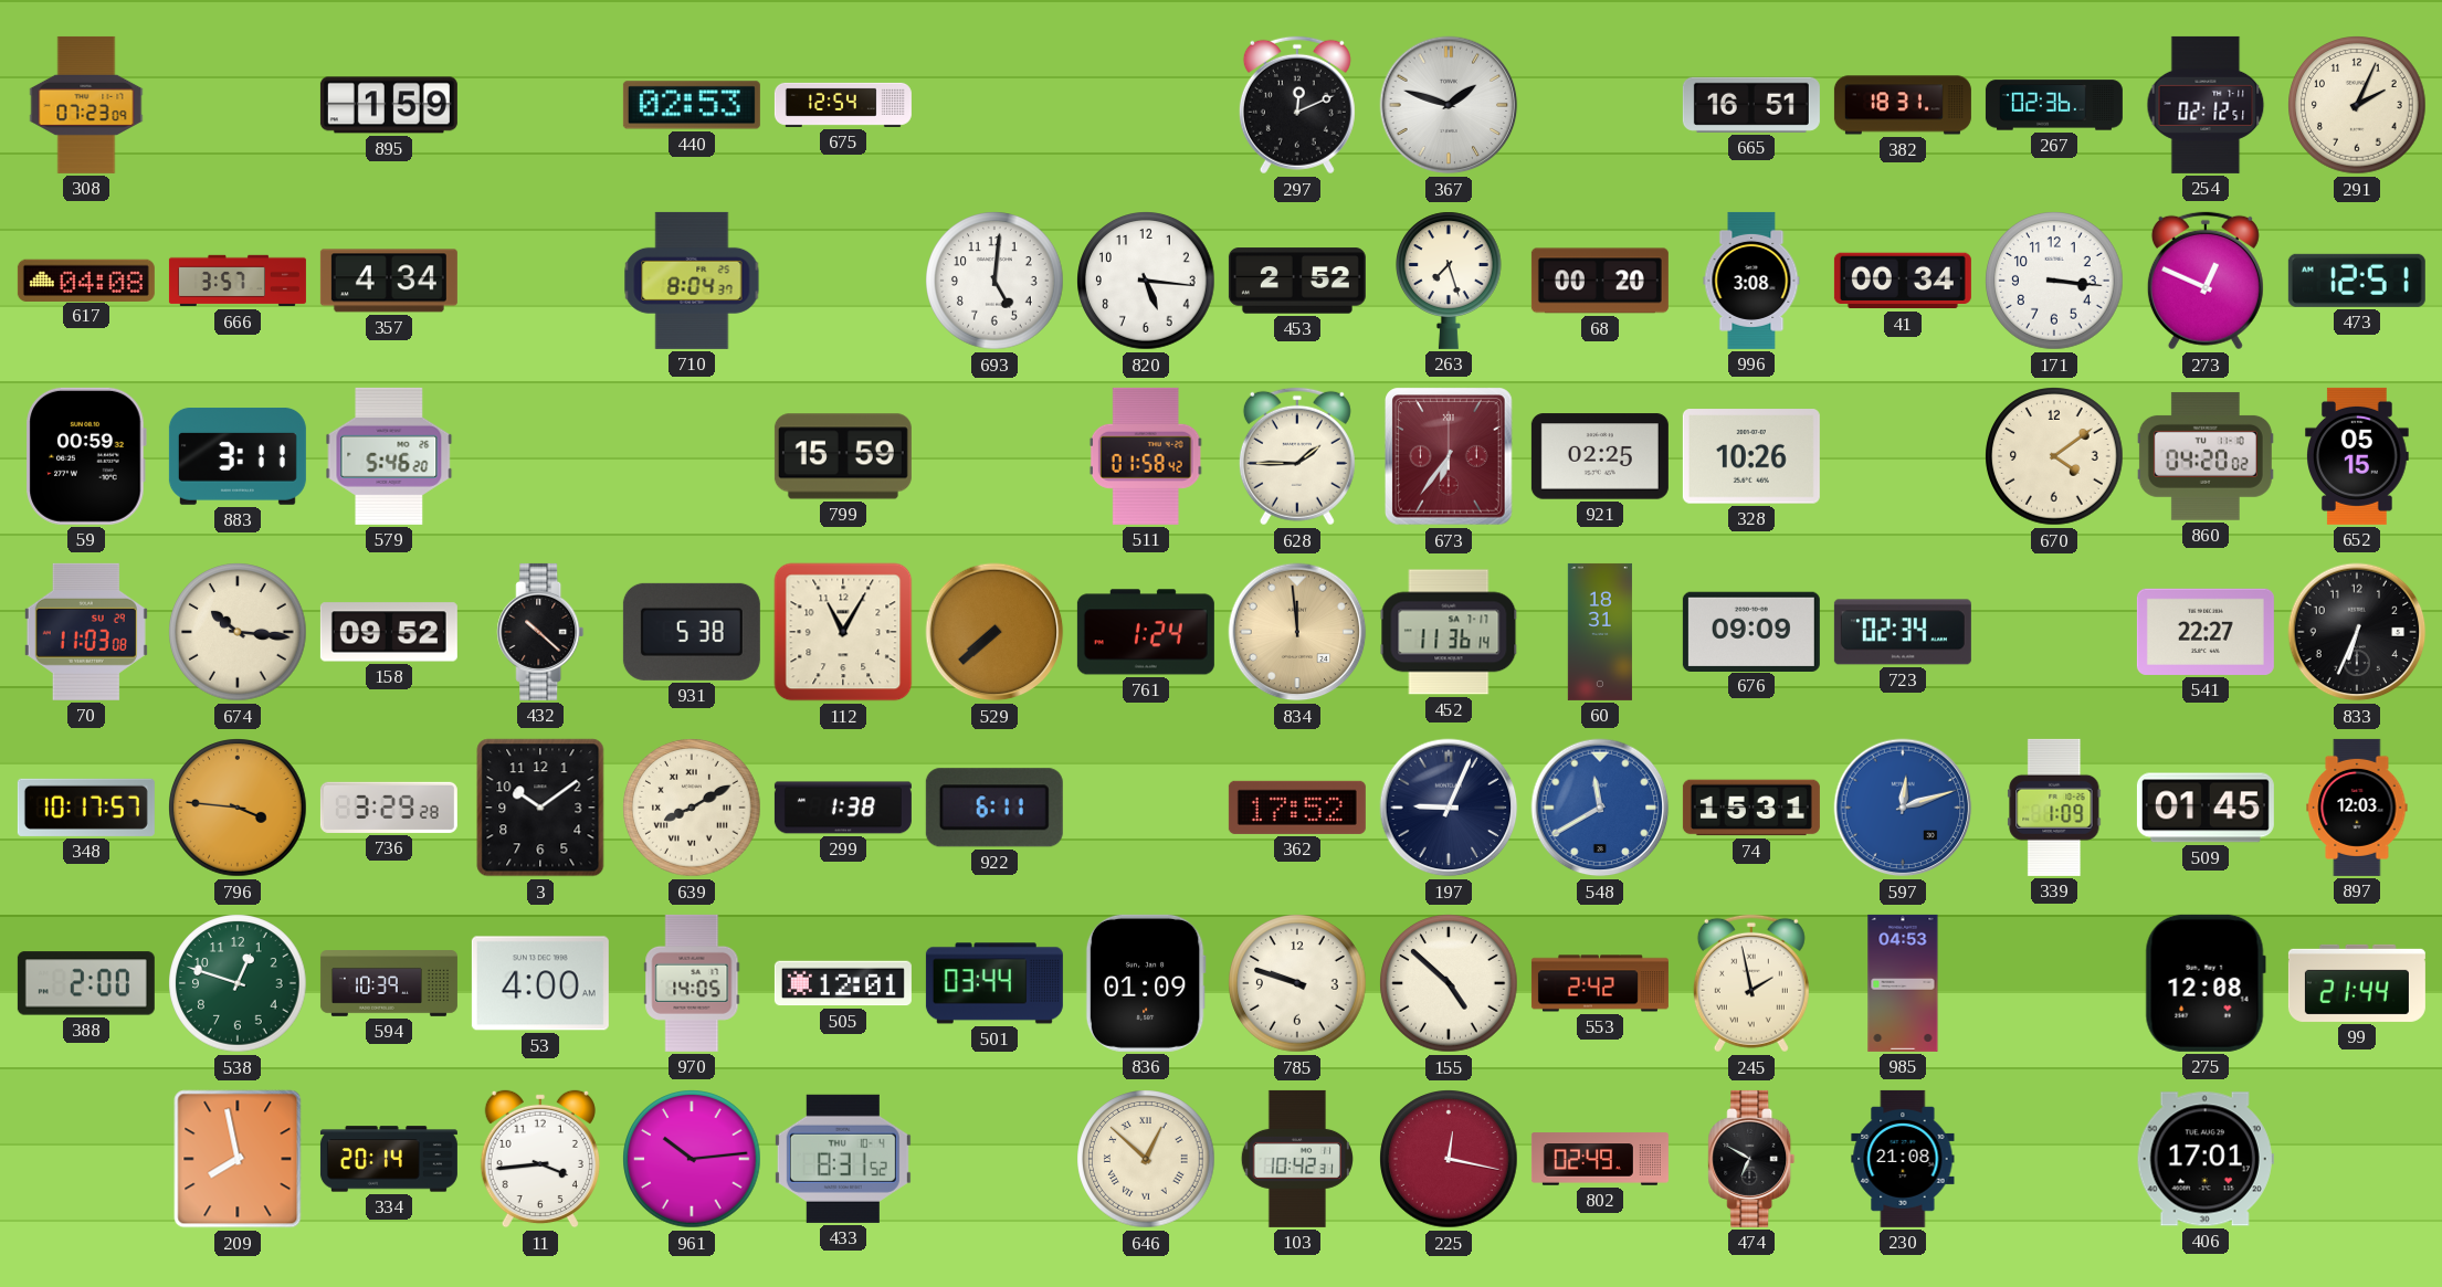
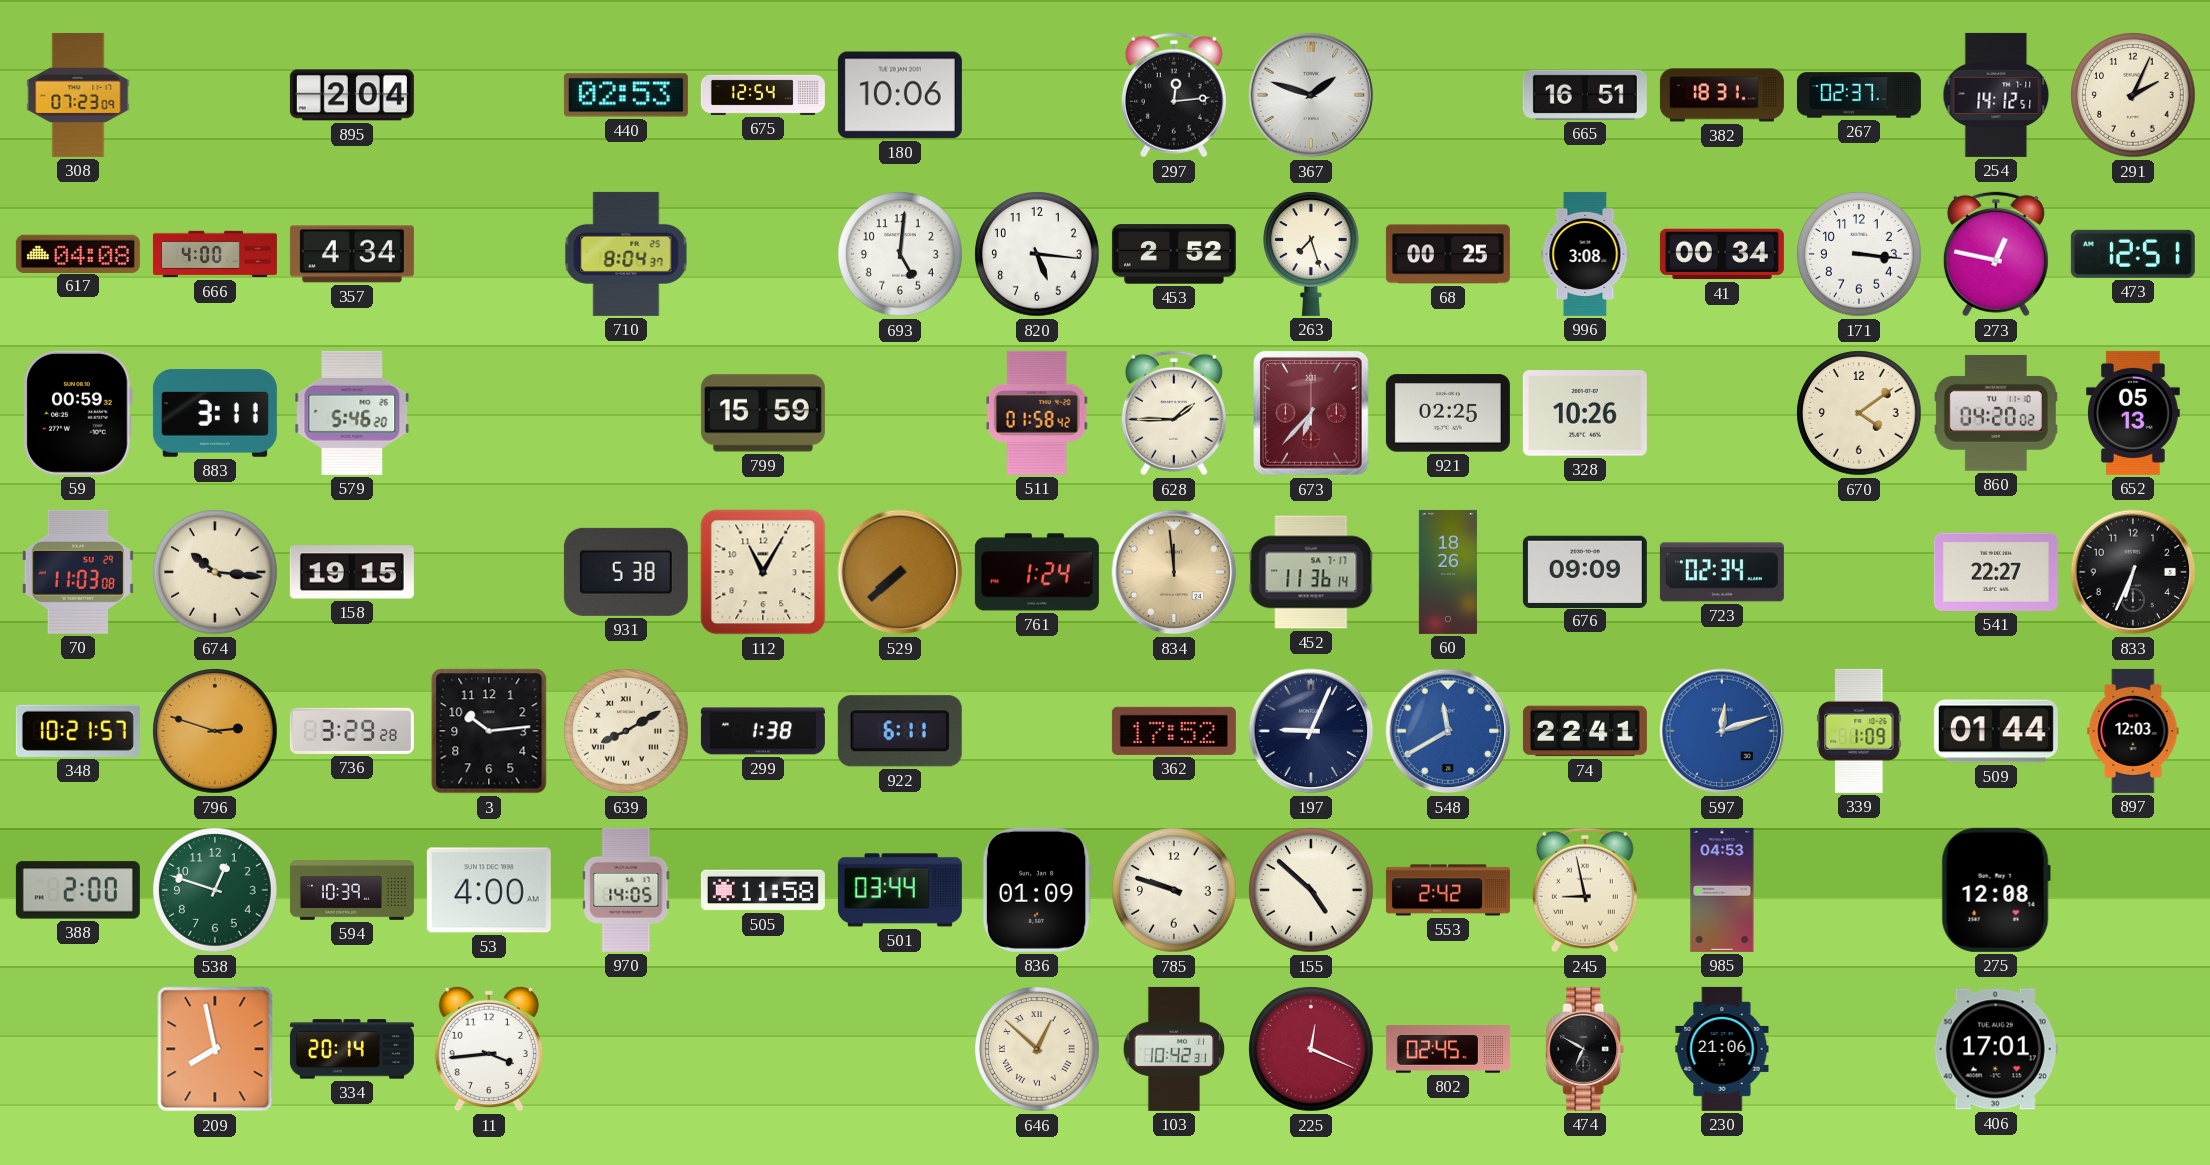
895: 1:59 -> 2:04 (352, 95)
180: none -> 10:06 (900, 95)
297: 12:11 -> 12:14 (1174, 95)
267: 02:36 -> 02:37 (1859, 95)
254: 02:12 -> 14:12 (1996, 95)
666: 3:57 -> 4:00 (215, 254)
68: 00:20 -> 00:25 (1448, 254)
273: 12:49 -> 12:47 (1996, 254)
673: 6:36 -> 6:37 (1311, 413)
652: 05:15 -> 05:13 (2134, 413)
158: 09:52 -> 19:15 (352, 572)
432: 10:22 -> none (540, 632)
60: 18:31 -> 18:26 (1448, 572)
348: 10:17 -> 10:21 (78, 731)
796: 3:46 -> 2:48 (215, 731)
3: 10:09 -> 10:14 (489, 731)
74: 15:31 -> 22:41 (1585, 731)
509: 01:45 -> 01:44 (1996, 731)
505: 12:01 -> 11:58 (763, 890)
245: 1:58 -> 8:58 (1585, 890)
99: 21:44 -> none (2357, 983)
961: 10:14 -> none (692, 1159)
433: 8:31 -> none (843, 1159)
225: 12:17 -> 12:19 (1311, 1049)
802: 02:49 -> 02:45 (1448, 1049)
230: 21:08 -> 21:06 (1722, 1049)
